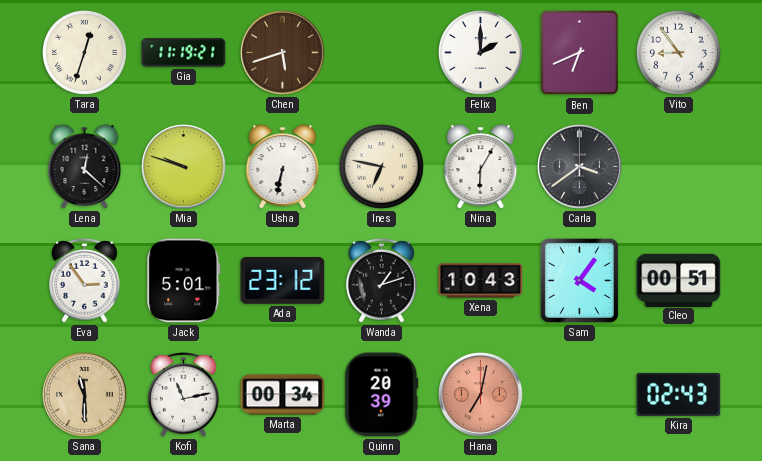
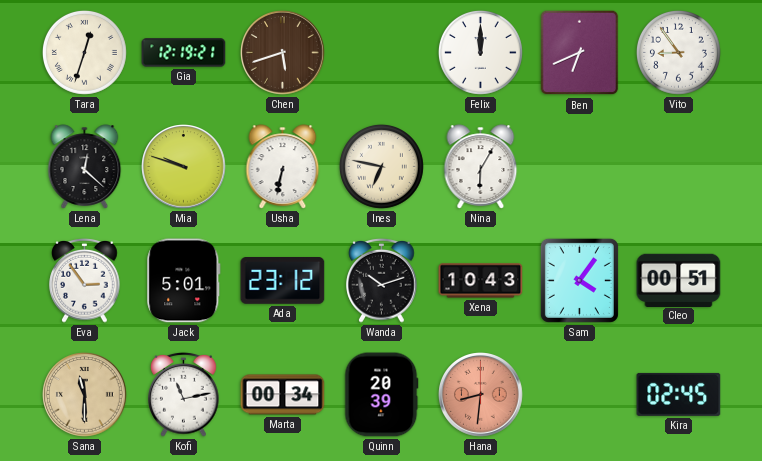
Gia: 11:19 -> 12:19 (184, 53)
Felix: 2:00 -> 12:00 (480, 52)
Carla: 3:39 -> none (580, 167)
Wanda: 1:12 -> 10:12 (382, 280)
Hana: 7:02 -> 8:31 (481, 395)
Kira: 02:43 -> 02:45 (679, 394)
